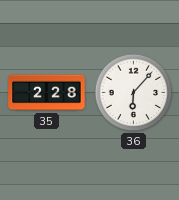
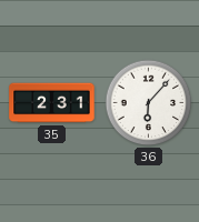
35: 2:28 -> 2:31 (52, 103)
